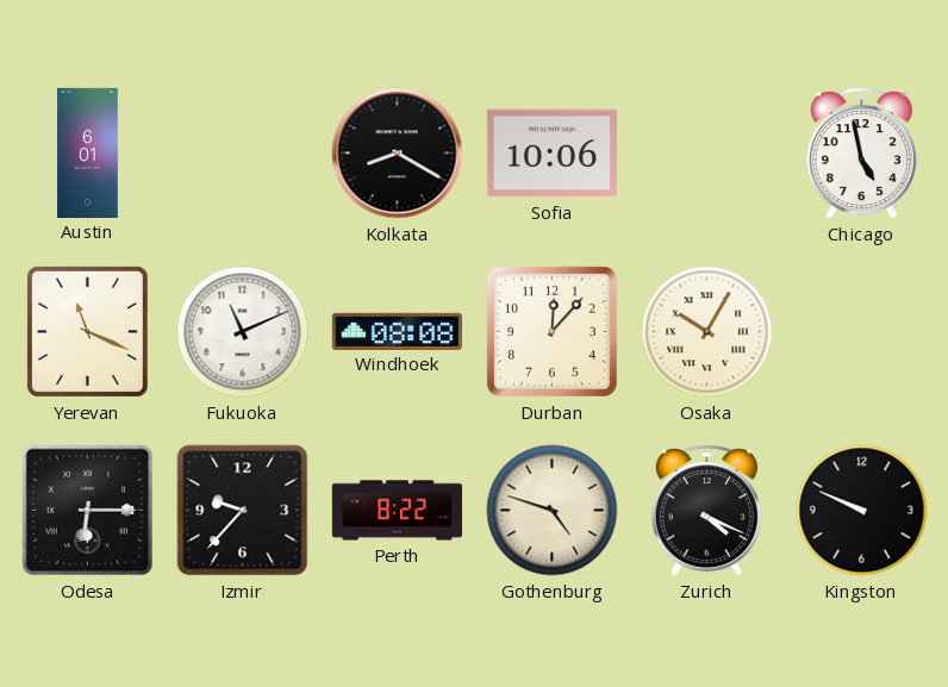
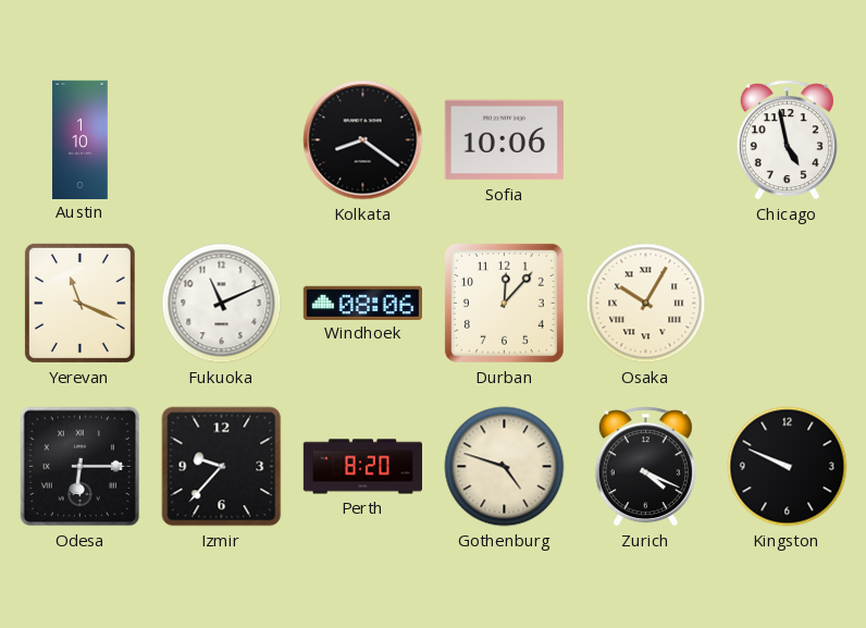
Austin: 6:01 -> 1:10 (81, 139)
Kolkata: 8:20 -> 8:21 (363, 140)
Windhoek: 08:08 -> 08:06 (362, 303)
Perth: 8:22 -> 8:20 (362, 467)
